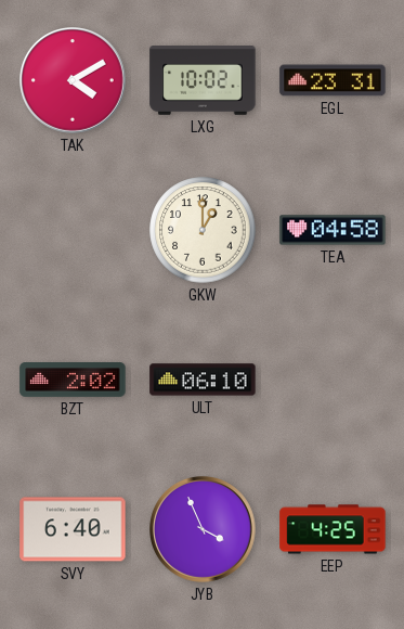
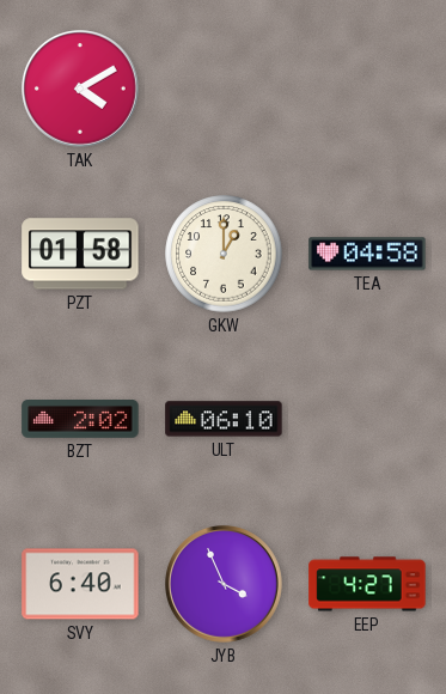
LXG: 10:02 -> none (203, 81)
EGL: 23:31 -> none (333, 80)
PZT: none -> 01:58 (80, 254)
EEP: 4:25 -> 4:27 (367, 584)
